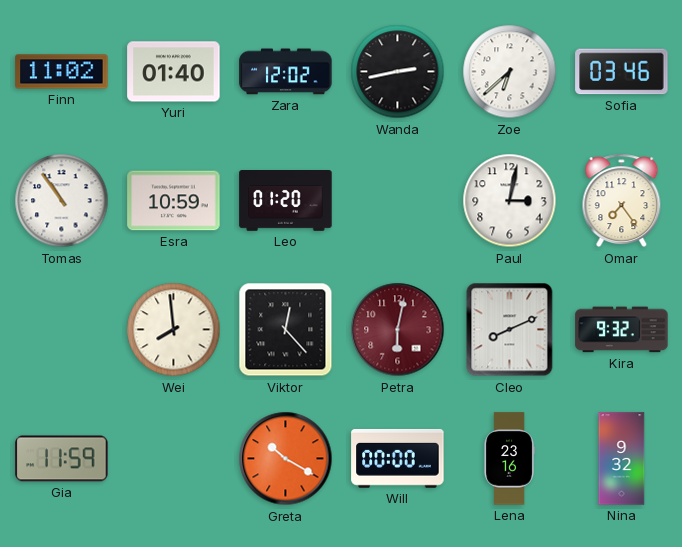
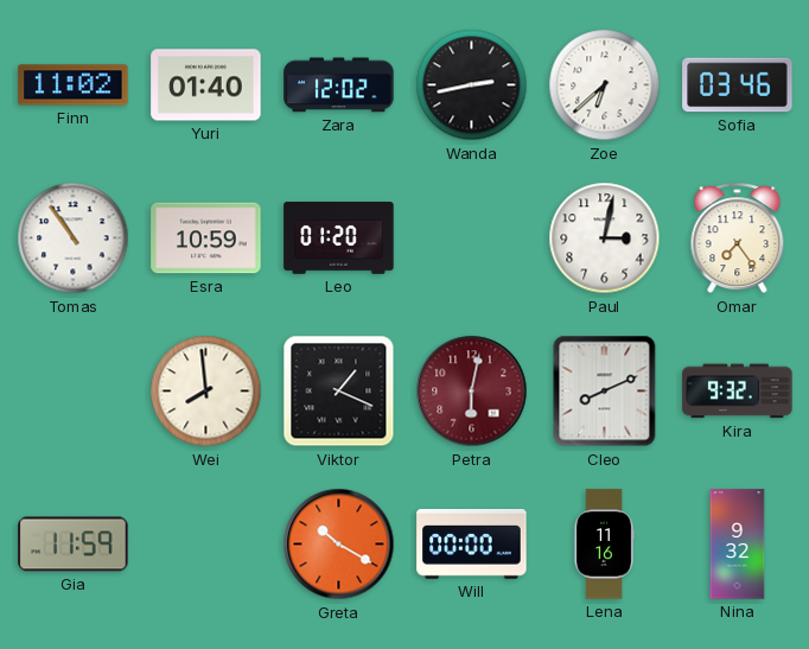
Viktor: 12:23 -> 1:19 (339, 392)
Lena: 23:16 -> 11:16 (604, 545)
